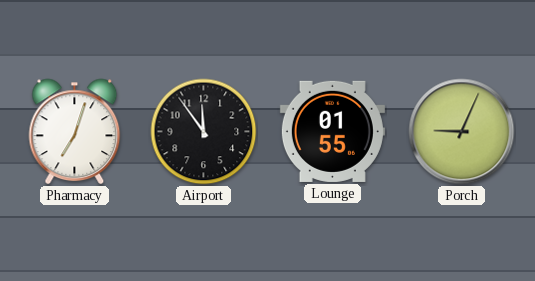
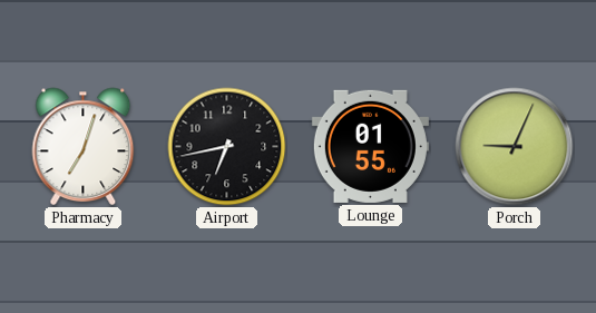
Airport: 11:54 -> 6:43 (227, 147)
